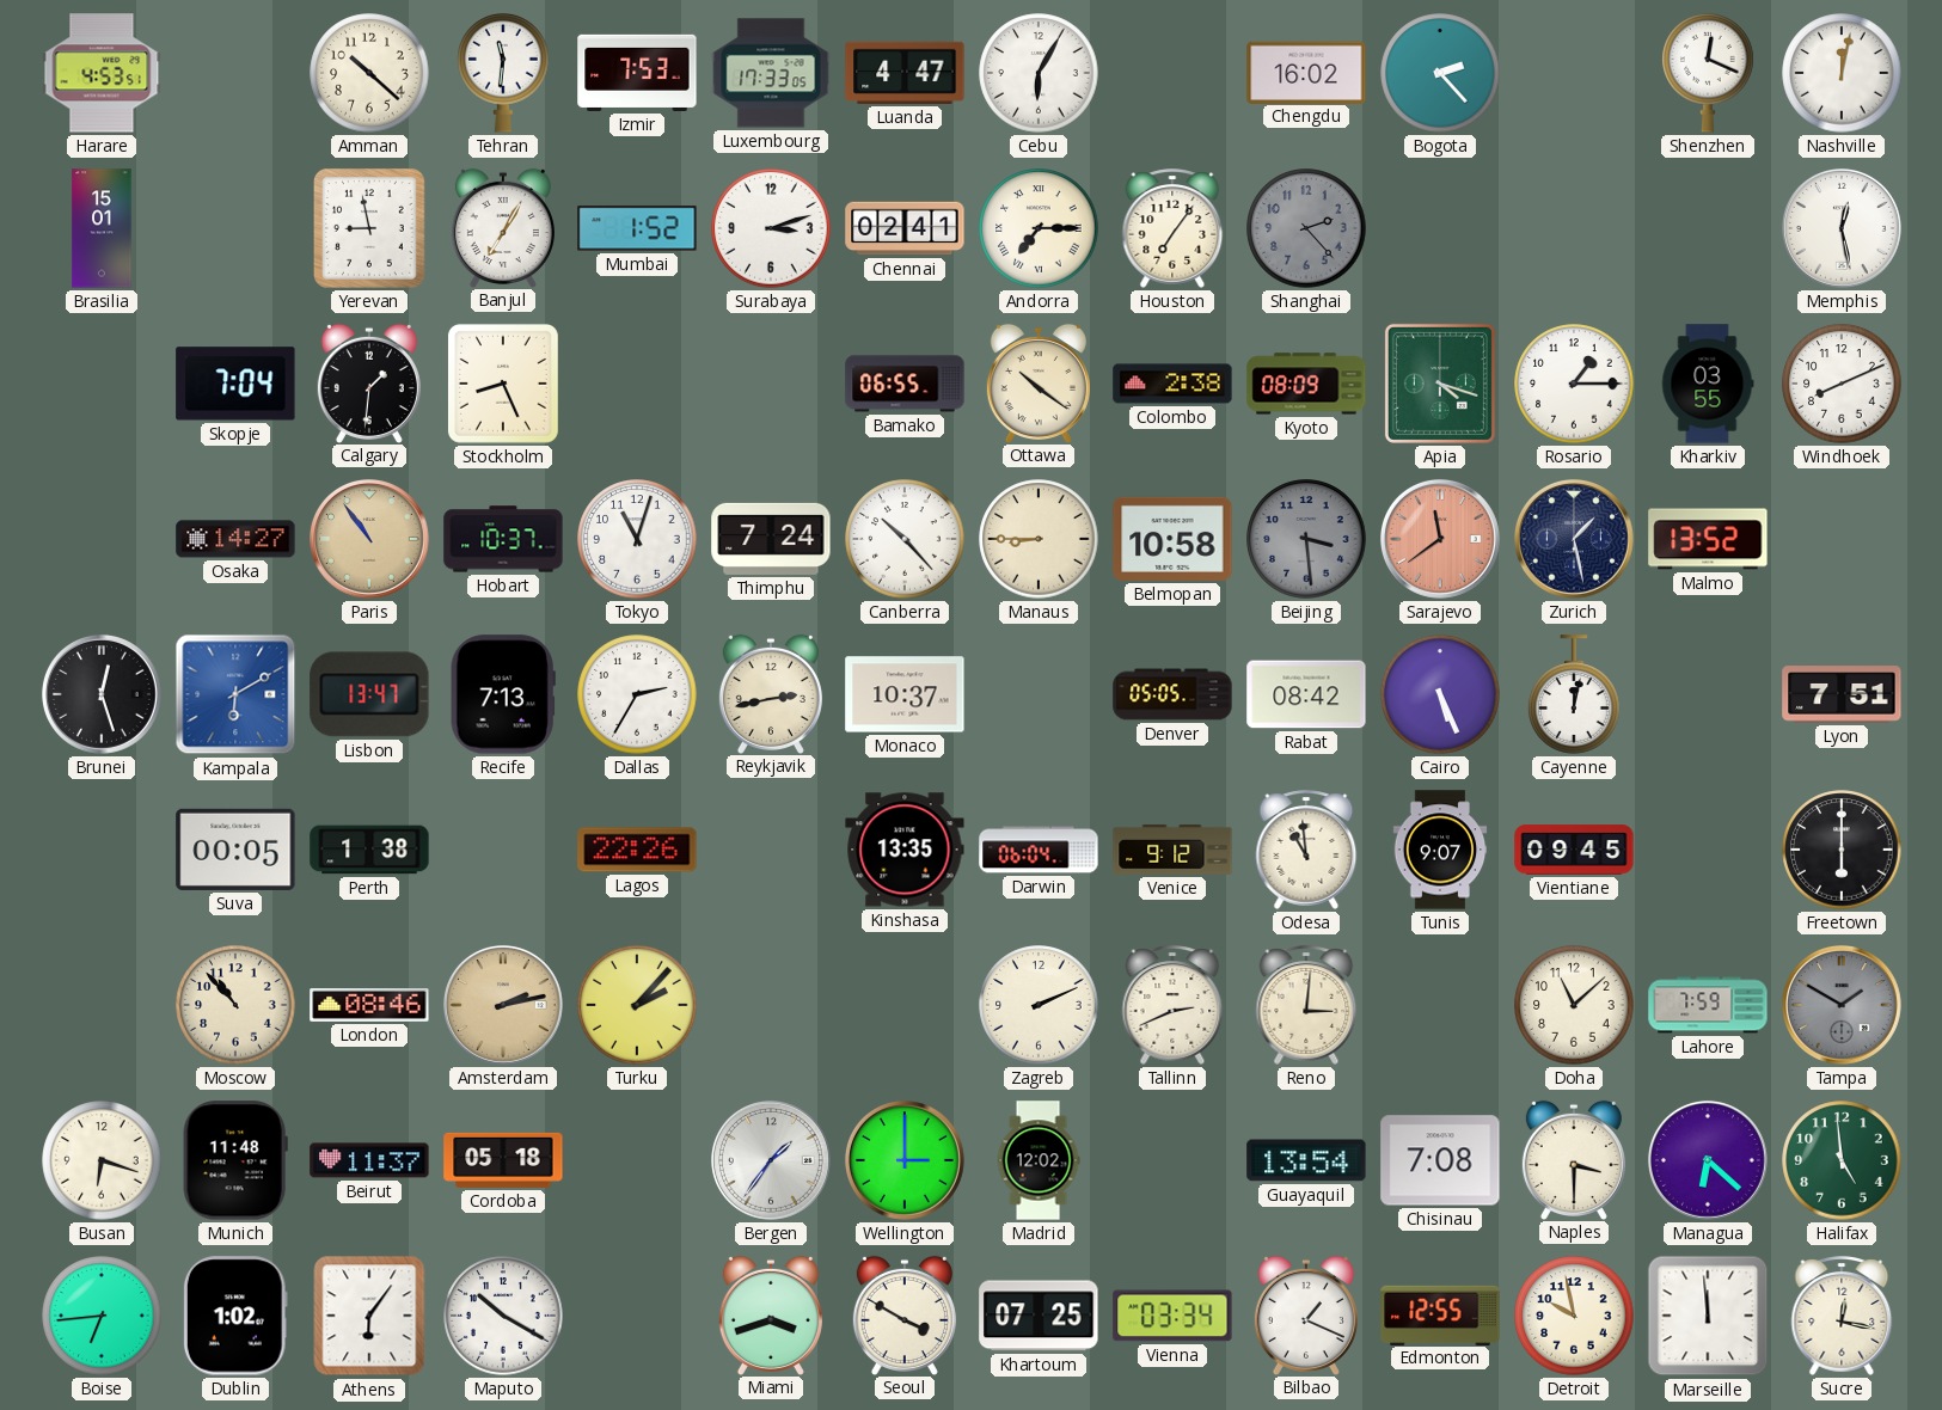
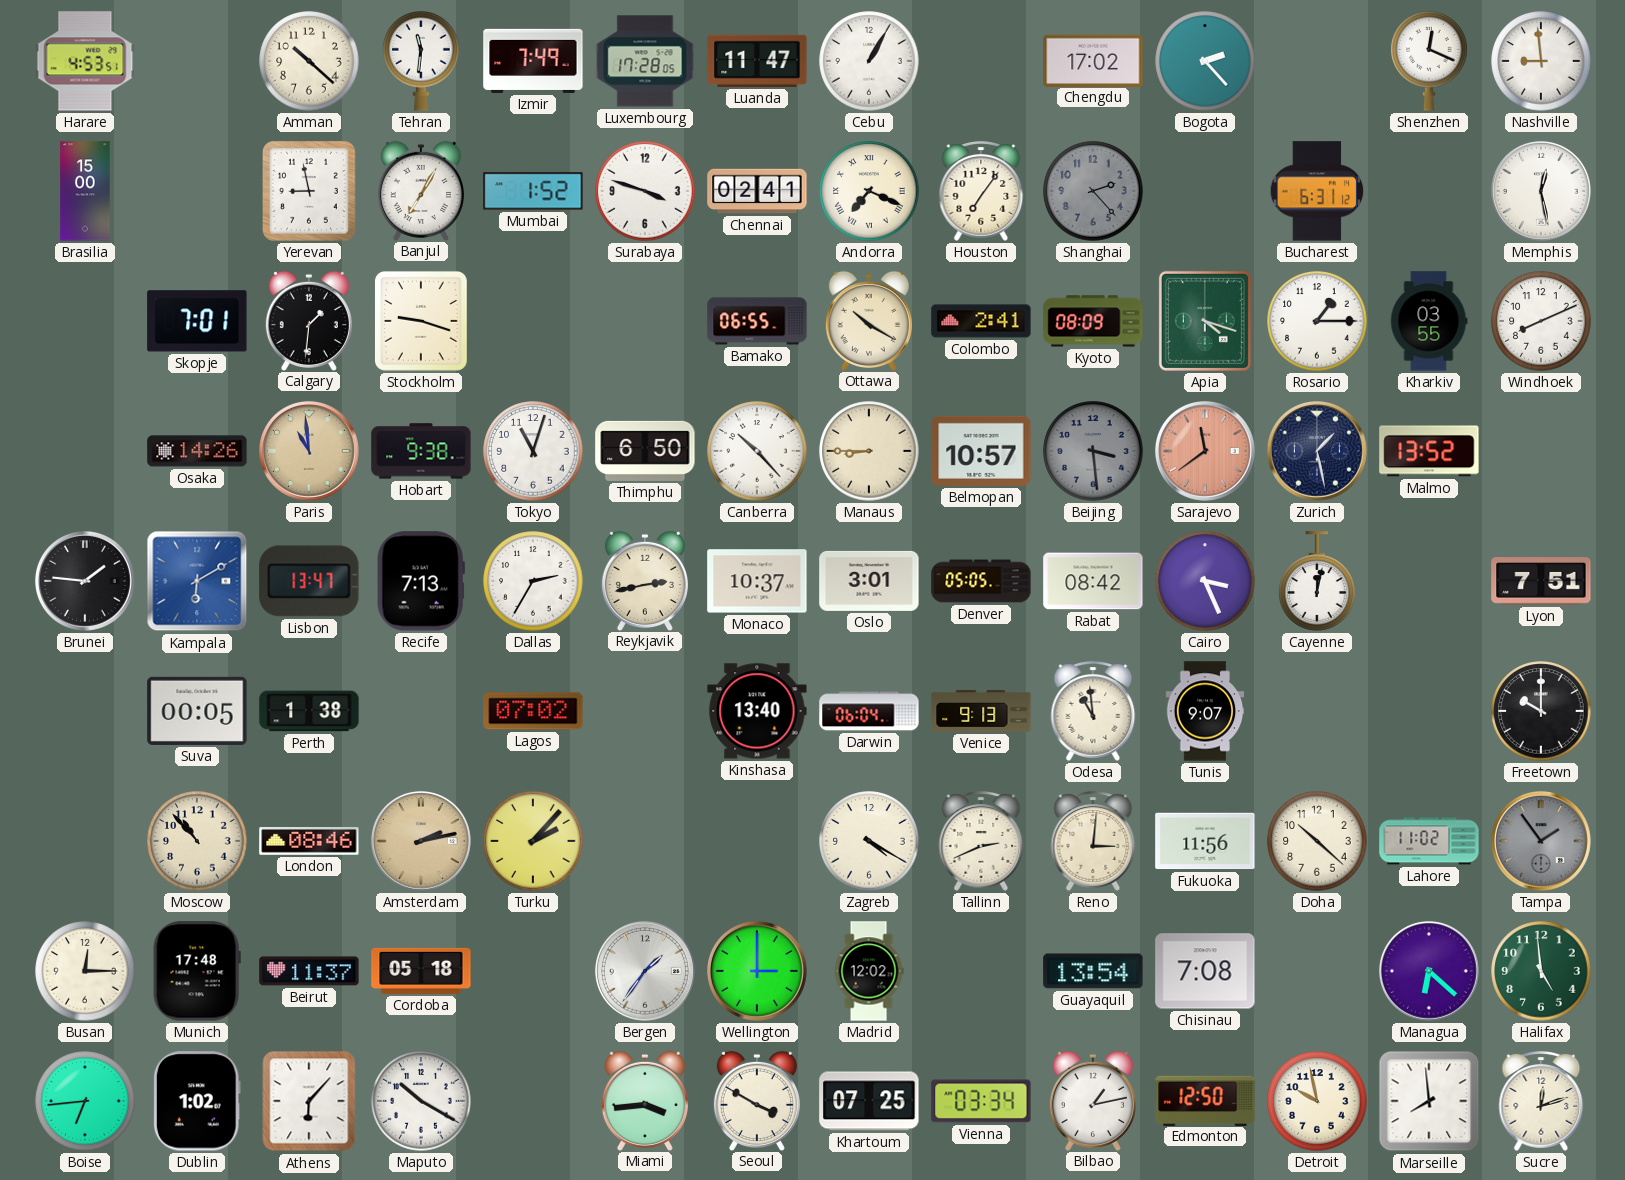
Izmir: 7:53 -> 7:49 (533, 61)
Luxembourg: 17:33 -> 17:28 (645, 61)
Luanda: 4:47 -> 11:47 (757, 61)
Cebu: 6:05 -> 1:05 (869, 61)
Chengdu: 16:02 -> 17:02 (1093, 60)
Nashville: 12:02 -> 8:59 (1541, 61)
Brasilia: 15:01 -> 15:00 (85, 191)
Surabaya: 3:12 -> 3:48 (645, 191)
Andorra: 7:15 -> 7:19 (869, 191)
Bucharest: none -> 6:31 (1317, 191)
Skopje: 7:04 -> 7:01 (197, 321)
Stockholm: 8:26 -> 9:18 (421, 321)
Ottawa: 10:21 -> 10:20 (869, 320)
Colombo: 2:38 -> 2:41 (981, 321)
Osaka: 14:27 -> 14:26 (197, 451)
Paris: 10:54 -> 10:59 (309, 451)
Hobart: 10:37 -> 9:38 (421, 451)
Thimphu: 7:24 -> 6:50 (645, 451)
Belmopan: 10:58 -> 10:57 (981, 451)
Brunei: 12:27 -> 1:46 (85, 581)
Oslo: none -> 3:01 (869, 581)
Cairo: 5:26 -> 3:26 (1205, 581)
Lagos: 22:26 -> 07:02 (533, 711)
Kinshasa: 13:35 -> 13:40 (757, 711)
Venice: 9:12 -> 9:13 (981, 711)
Vientiane: 09:45 -> none (1574, 850)
Freetown: 6:00 -> 10:00 (1541, 711)
Zagreb: 2:11 -> 4:20 (869, 841)
Fukuoka: none -> 11:56 (1205, 841)
Doha: 11:08 -> 10:22 (1317, 841)
Lahore: 7:59 -> 11:02 (1429, 841)
Tampa: 1:50 -> 1:54 (1541, 841)
Busan: 6:18 -> 12:15 (85, 971)
Munich: 11:48 -> 17:48 (197, 971)
Naples: 3:30 -> none (1574, 1159)
Athens: 6:06 -> 6:07 (309, 1101)
Miami: 3:42 -> 3:44 (645, 1100)
Bilbao: 1:19 -> 1:13 (1093, 1100)
Edmonton: 12:55 -> 12:50 (1205, 1100)
Marseille: 11:59 -> 7:59 (1429, 1101)
Sucre: 12:17 -> 12:12 (1541, 1101)
